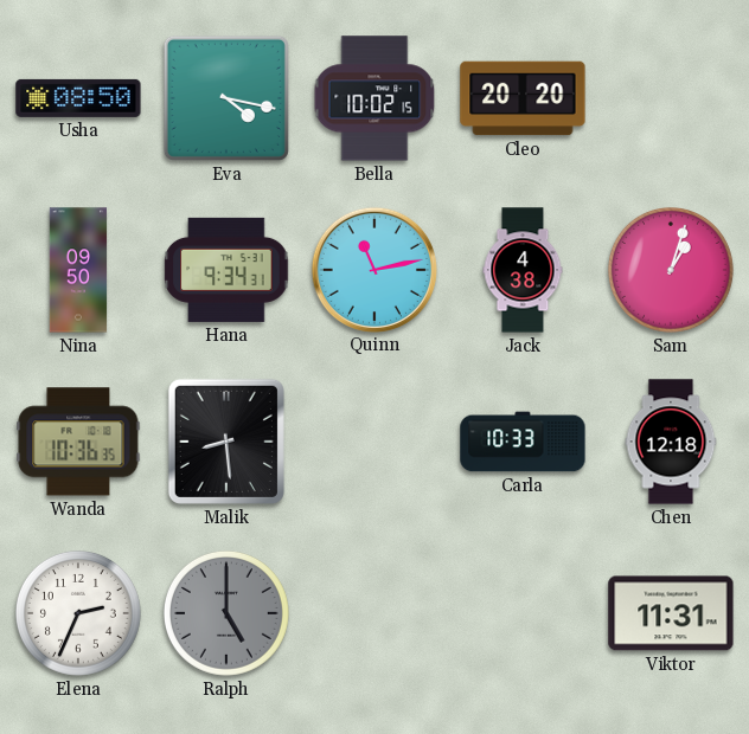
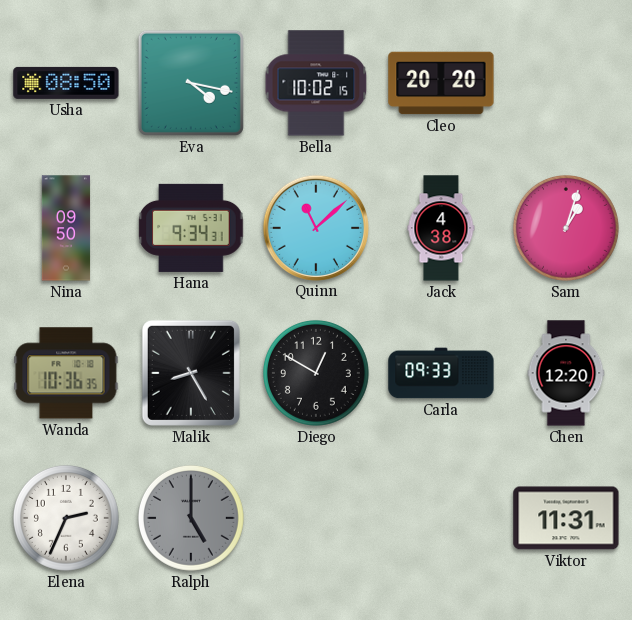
Quinn: 11:13 -> 11:08 (315, 227)
Malik: 8:29 -> 8:25 (191, 373)
Diego: none -> 12:50 (316, 373)
Carla: 10:33 -> 09:33 (441, 373)
Chen: 12:18 -> 12:20 (566, 373)
